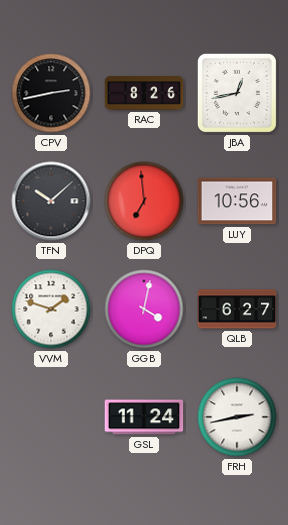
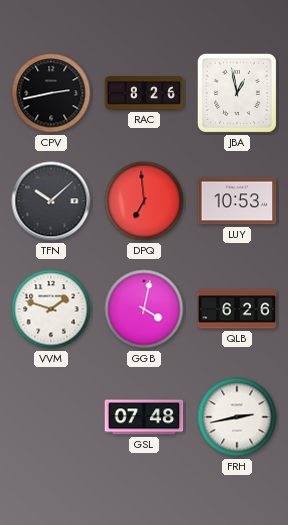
JBA: 12:43 -> 12:58 (237, 93)
LUY: 10:56 -> 10:53 (237, 201)
QLB: 6:27 -> 6:26 (237, 309)
GSL: 11:24 -> 07:48 (144, 417)
